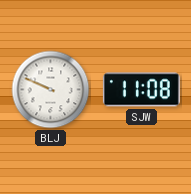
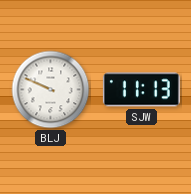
SJW: 11:08 -> 11:13 (141, 90)
